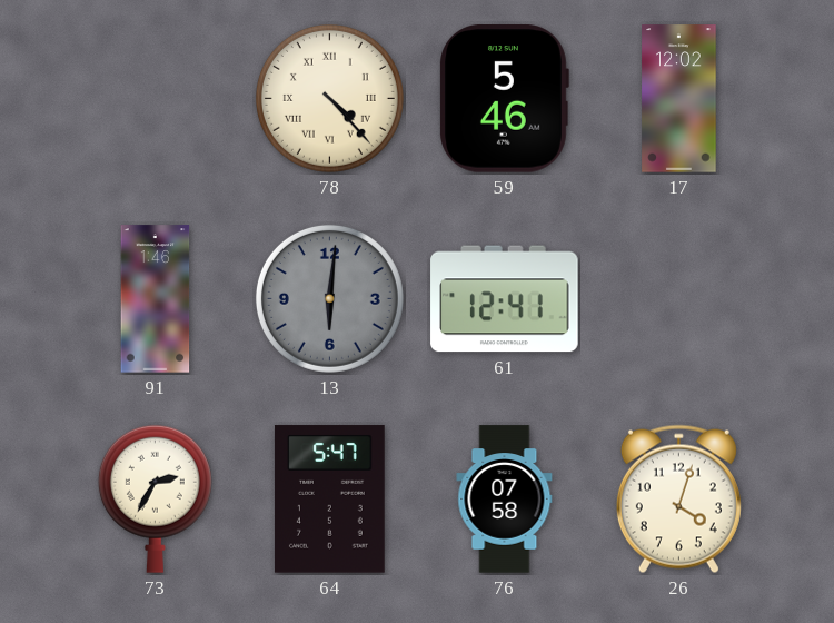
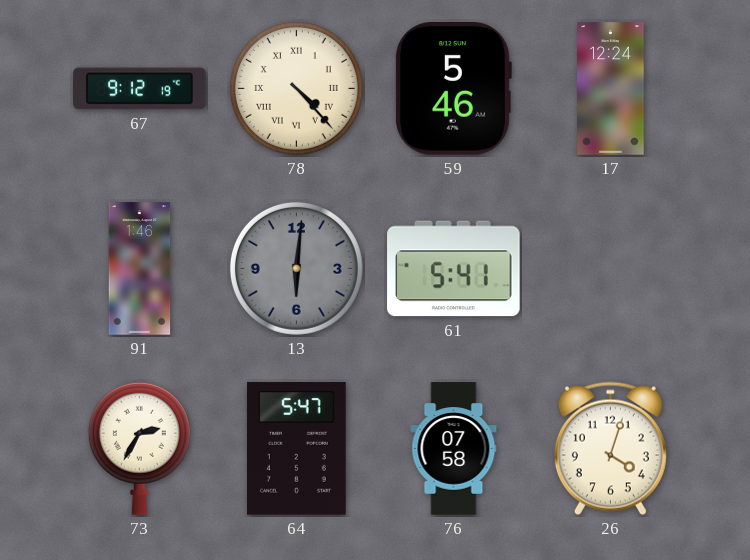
67: none -> 9:12 (140, 89)
17: 12:02 -> 12:24 (611, 89)
61: 12:41 -> 5:41 (454, 269)
